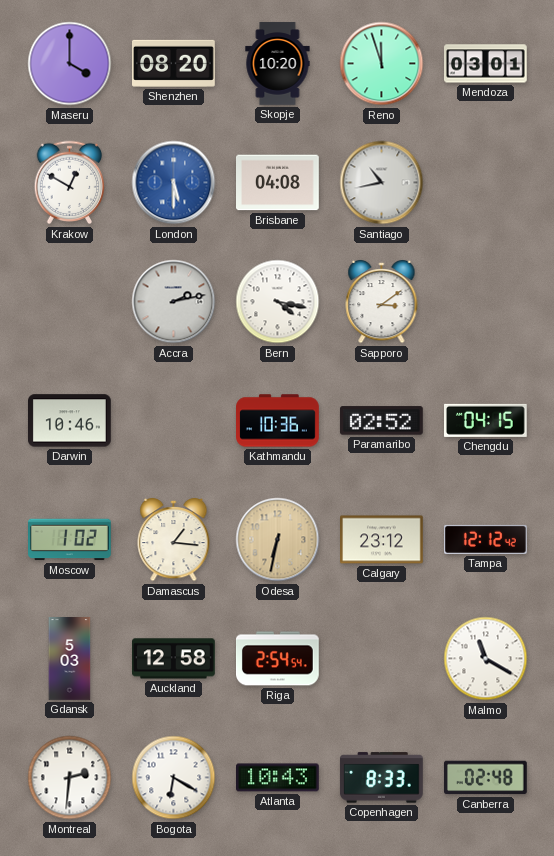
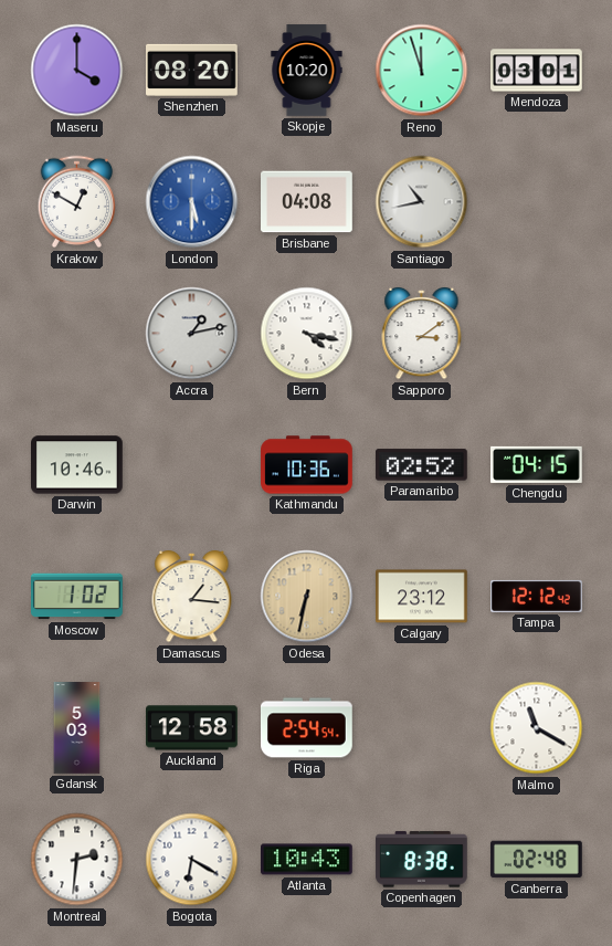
Accra: 2:13 -> 1:13 (192, 334)
Copenhagen: 8:33 -> 8:38 (421, 860)
